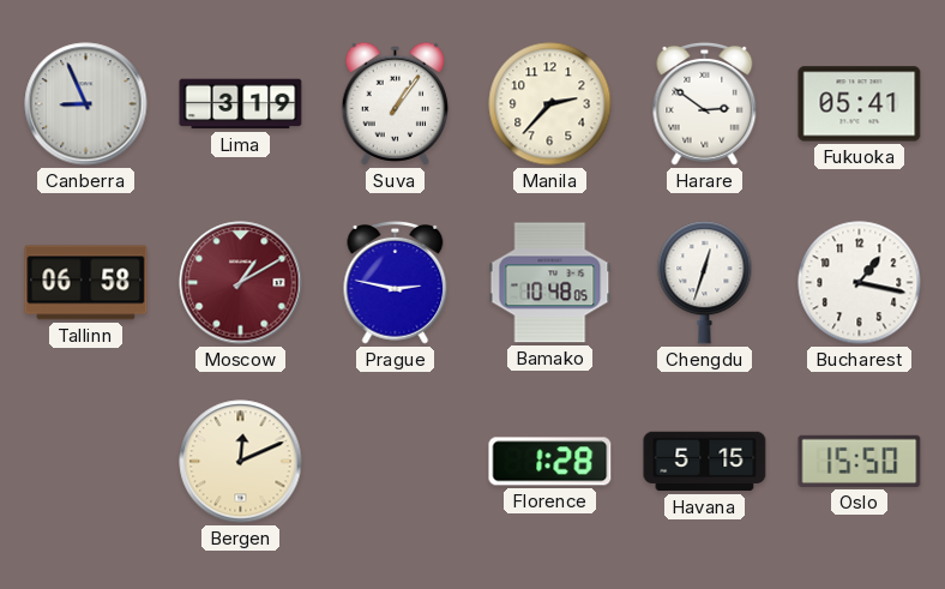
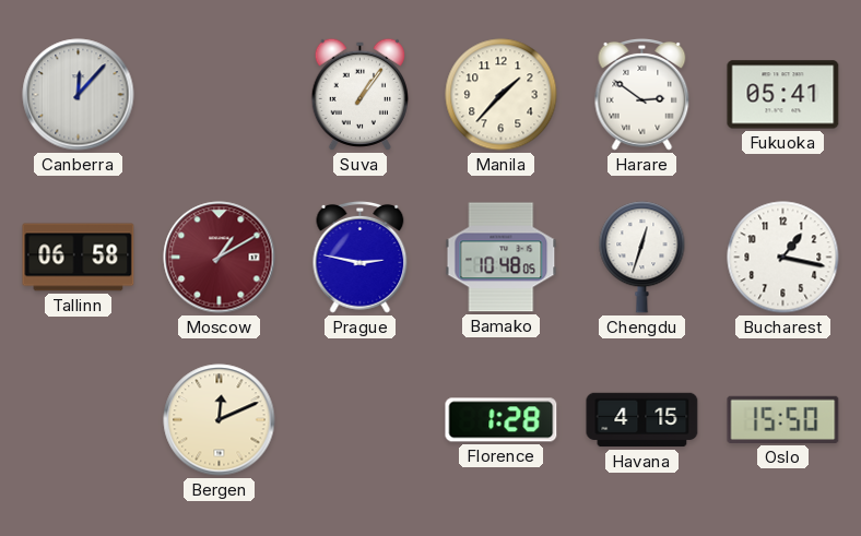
Canberra: 8:56 -> 12:07 (79, 95)
Lima: 3:19 -> none (241, 104)
Manila: 2:37 -> 1:37 (502, 95)
Havana: 5:15 -> 4:15 (642, 420)
